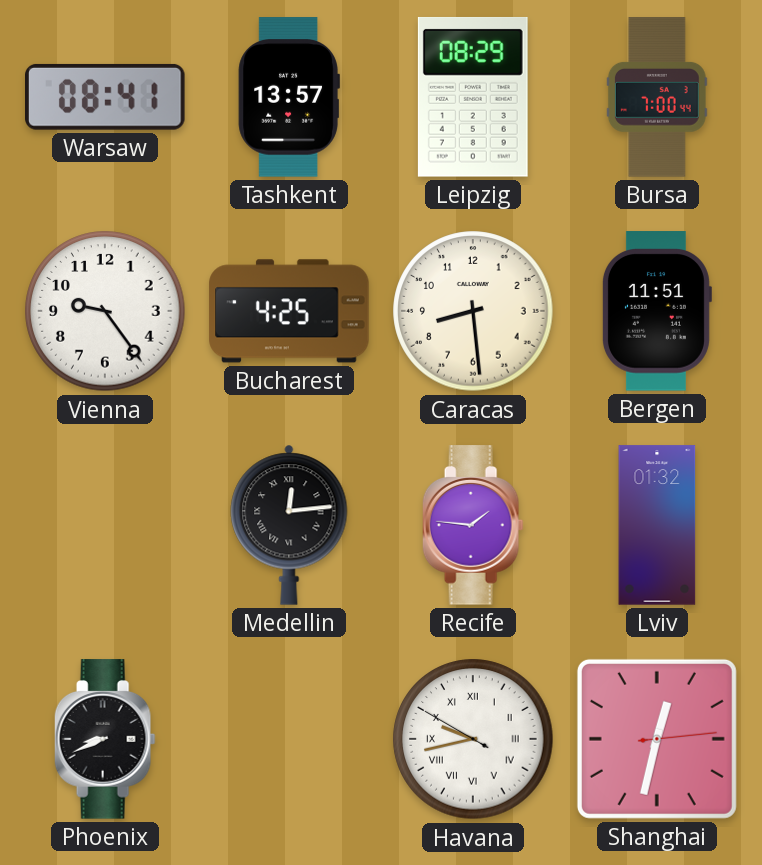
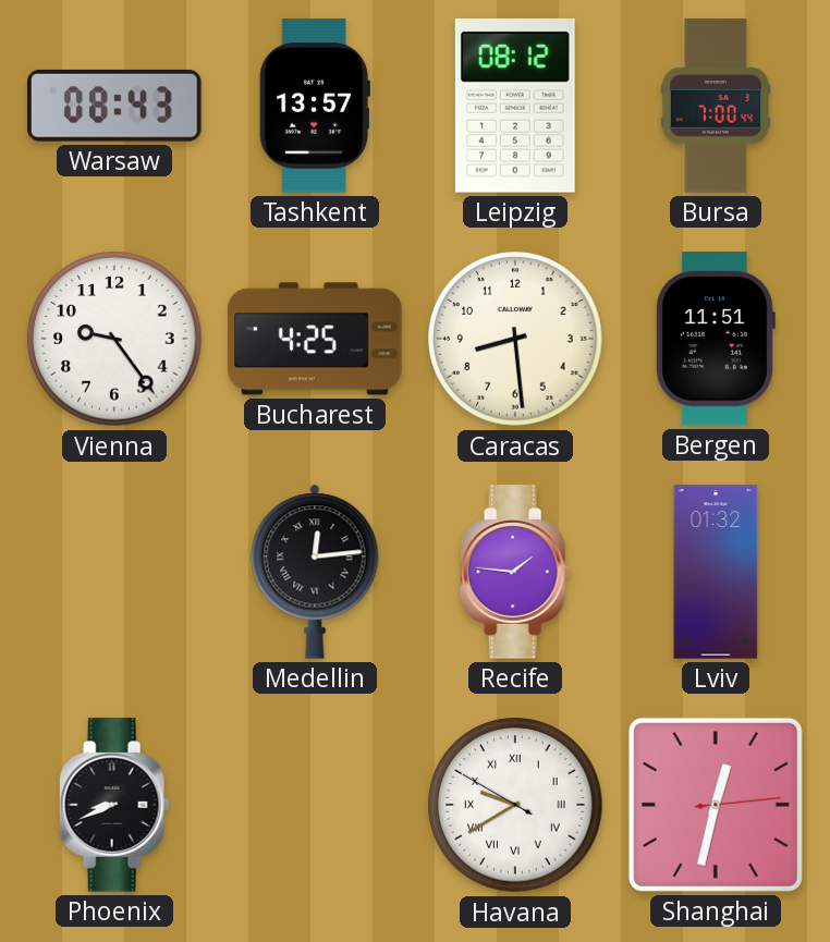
Warsaw: 08:41 -> 08:43 (115, 106)
Leipzig: 08:29 -> 08:12 (515, 106)
Havana: 9:42 -> 9:39 (515, 805)
